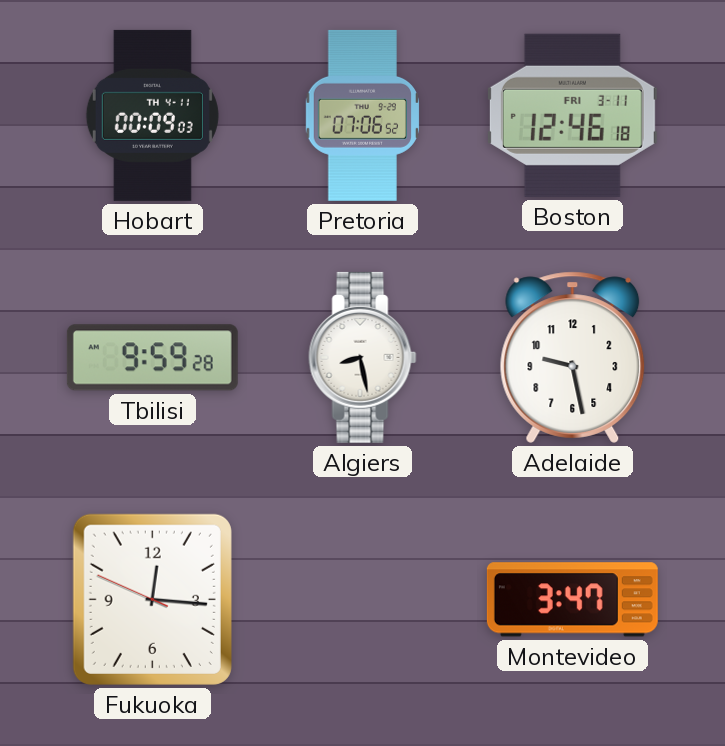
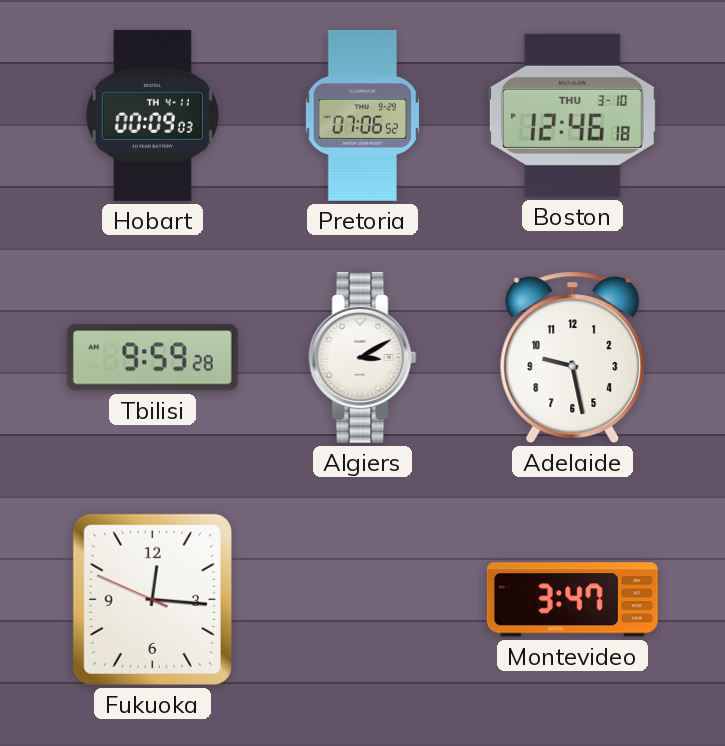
Boston date: FRI 3-11 -> THU 3-10 (572, 115)
Algiers: 8:28 -> 3:10 (363, 357)
